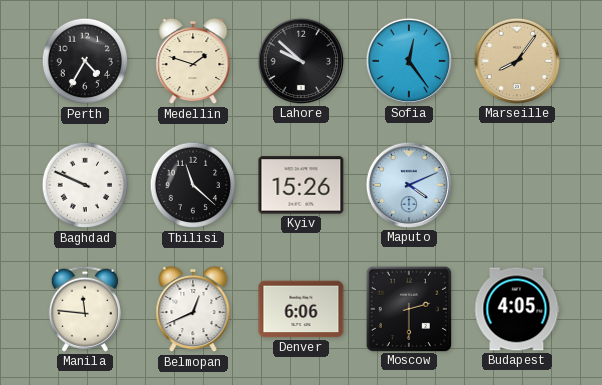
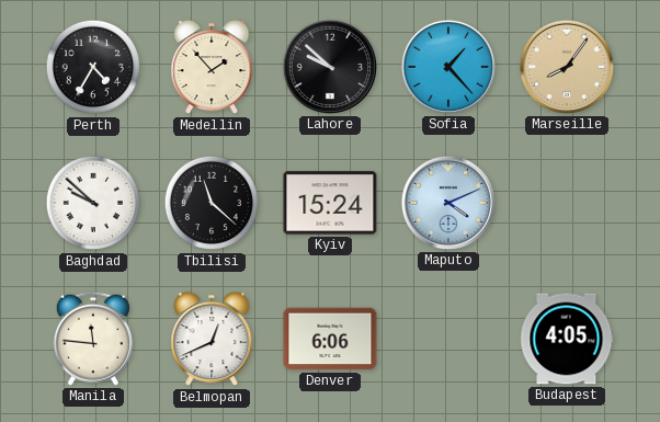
Medellin: 1:48 -> 1:53 (212, 67)
Sofia: 12:24 -> 1:23 (448, 67)
Baghdad: 9:49 -> 9:52 (93, 203)
Kyiv: 15:26 -> 15:24 (330, 203)
Moscow: 2:30 -> none (408, 308)
